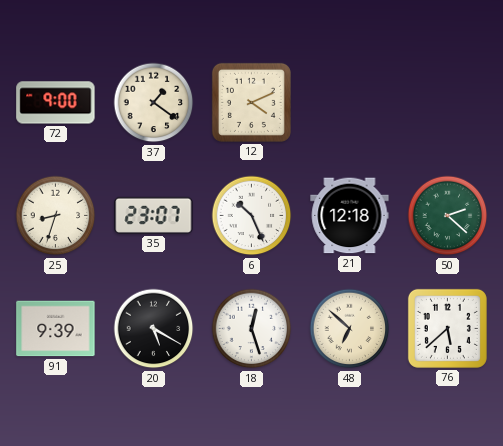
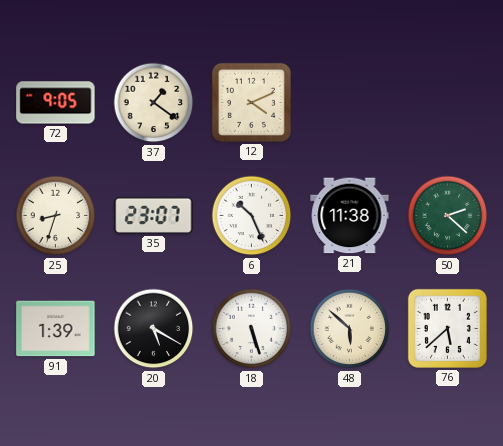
72: 9:00 -> 9:05 (56, 103)
21: 12:18 -> 11:38 (350, 216)
91: 9:39 -> 1:39 (56, 329)
18: 12:27 -> 5:27 (252, 329)
48: 6:52 -> 5:52 (350, 329)
